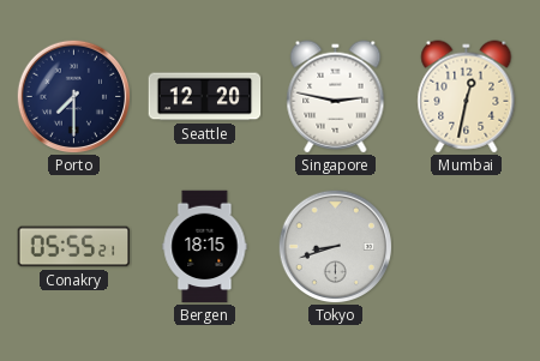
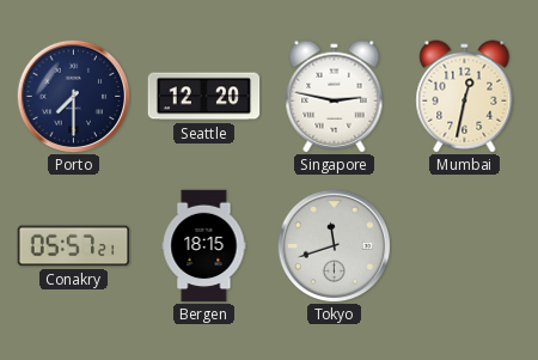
Conakry: 05:55 -> 05:57 (74, 246)
Tokyo: 8:42 -> 11:42 (334, 245)
